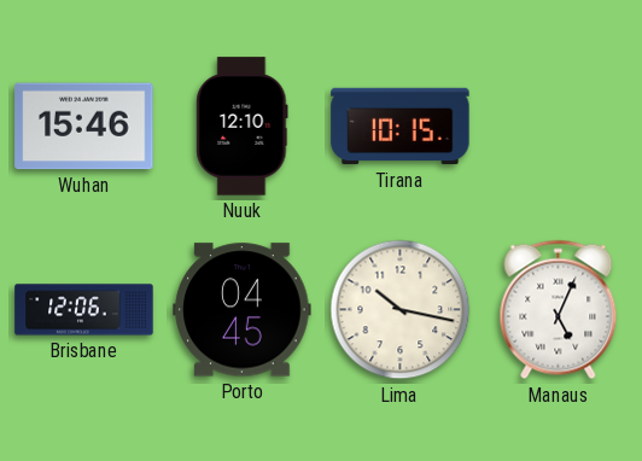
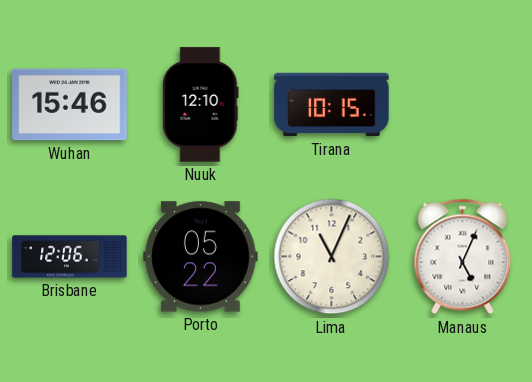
Porto: 04:45 -> 05:22 (201, 257)
Lima: 10:17 -> 11:04 (332, 257)
